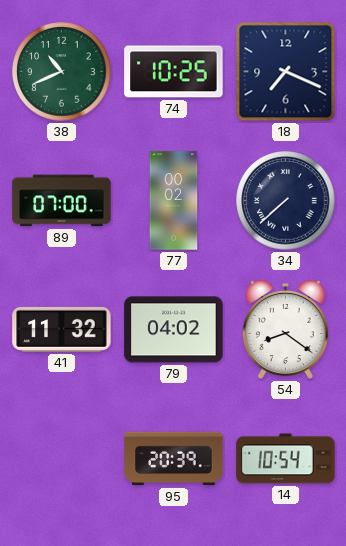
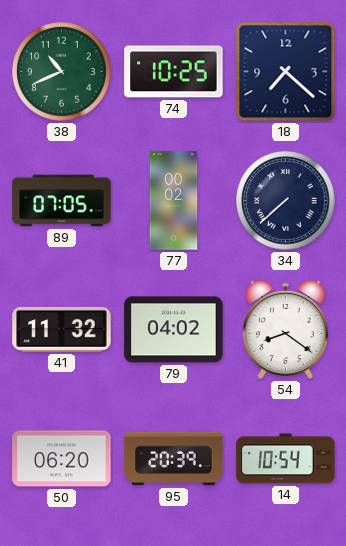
18: 7:19 -> 7:22 (286, 72)
89: 07:00 -> 07:05 (62, 201)
50: none -> 06:20 (62, 459)
